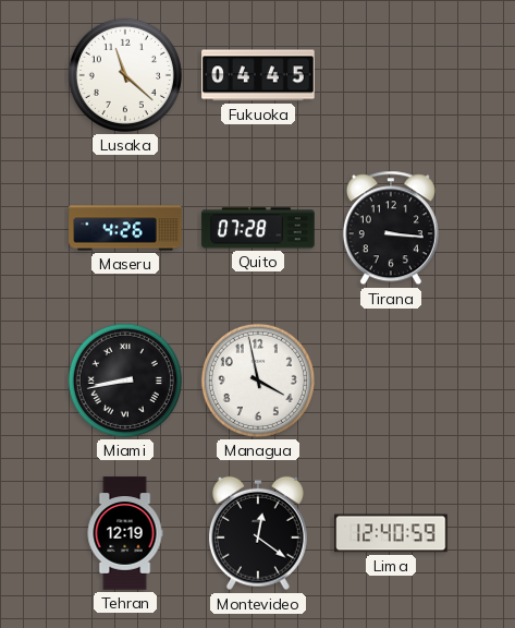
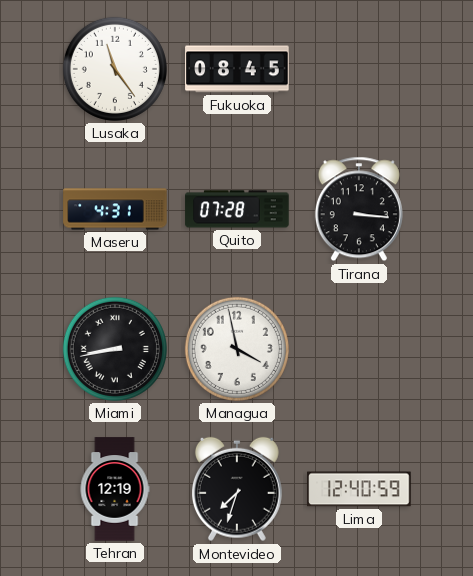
Lusaka: 11:22 -> 11:24 (115, 69)
Fukuoka: 04:45 -> 08:45 (237, 69)
Maseru: 4:26 -> 4:31 (115, 209)
Montevideo: 12:21 -> 7:33 (237, 489)
